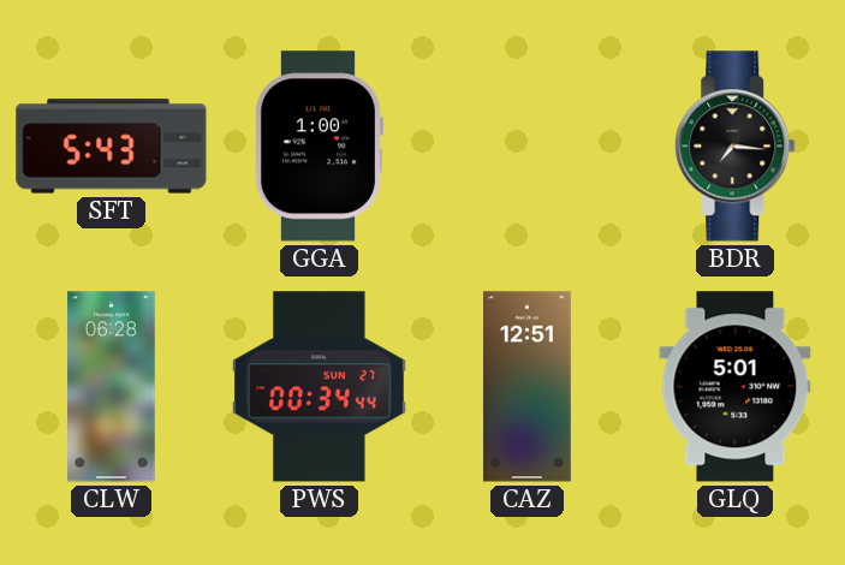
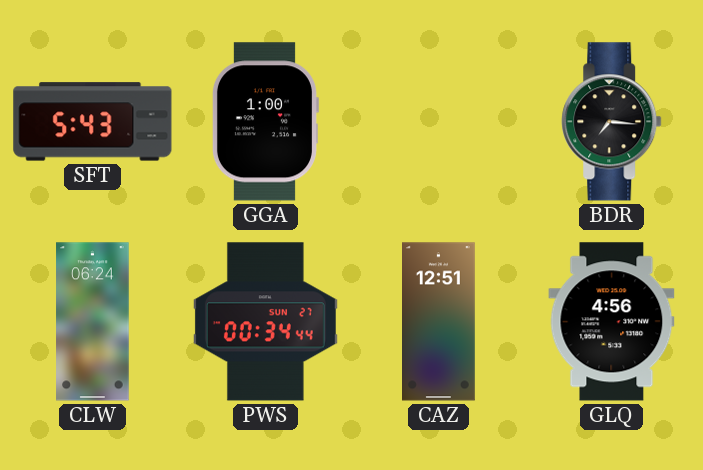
CLW: 06:28 -> 06:24 (93, 322)
GLQ: 5:01 -> 4:56 (612, 322)
